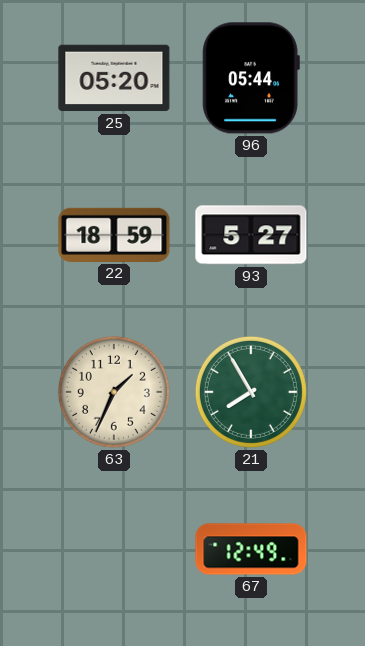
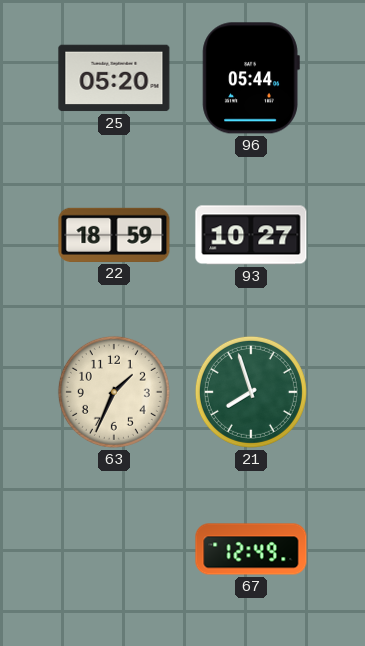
93: 5:27 -> 10:27 (251, 235)
21: 7:55 -> 7:57 (251, 392)
